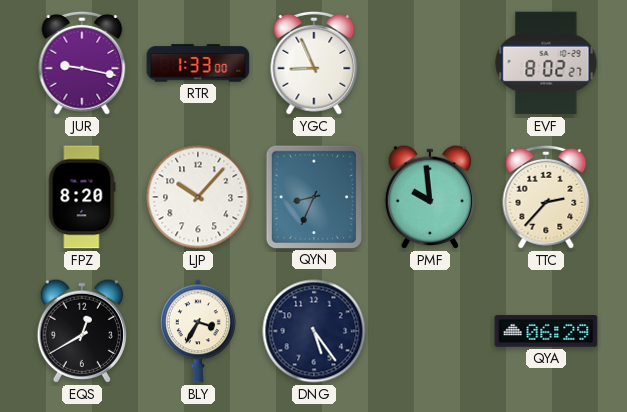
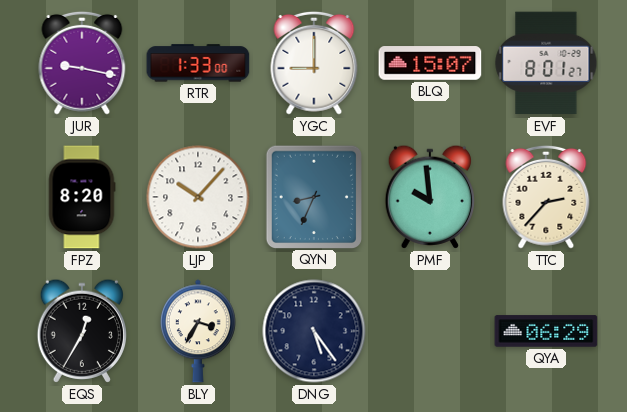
YGC: 8:56 -> 9:00 (314, 63)
BLQ: none -> 15:07 (430, 63)
EVF: 8:02 -> 8:01 (546, 63)
EQS: 12:40 -> 12:35 (81, 331)
